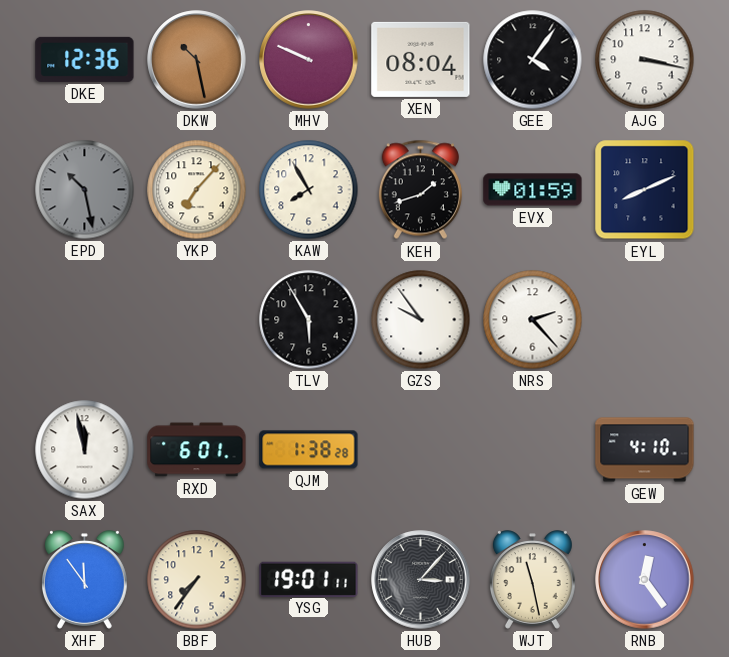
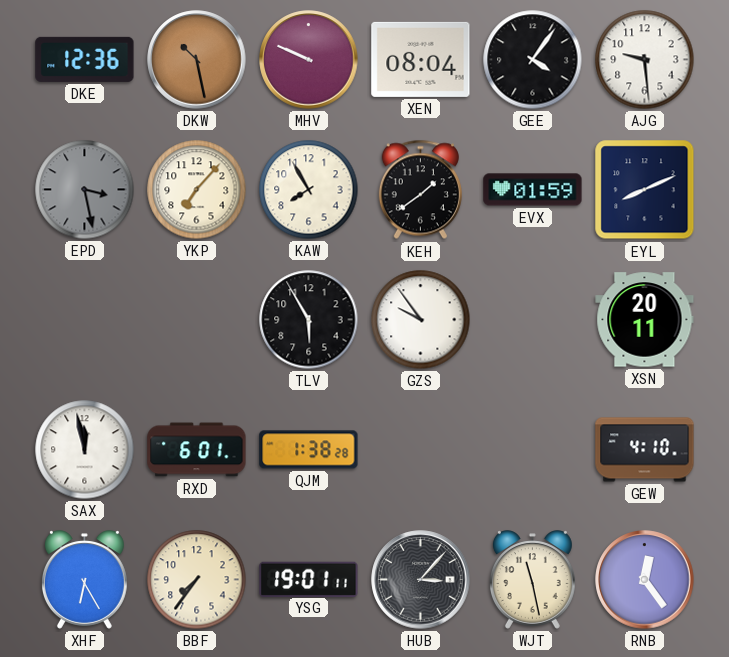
AJG: 3:17 -> 9:29 (645, 60)
EPD: 10:28 -> 3:28 (85, 190)
KEH: 1:42 -> 1:39 (420, 190)
NRS: 2:23 -> none (533, 320)
XSN: none -> 20:11 (645, 320)
XHF: 11:54 -> 6:25 (84, 580)
